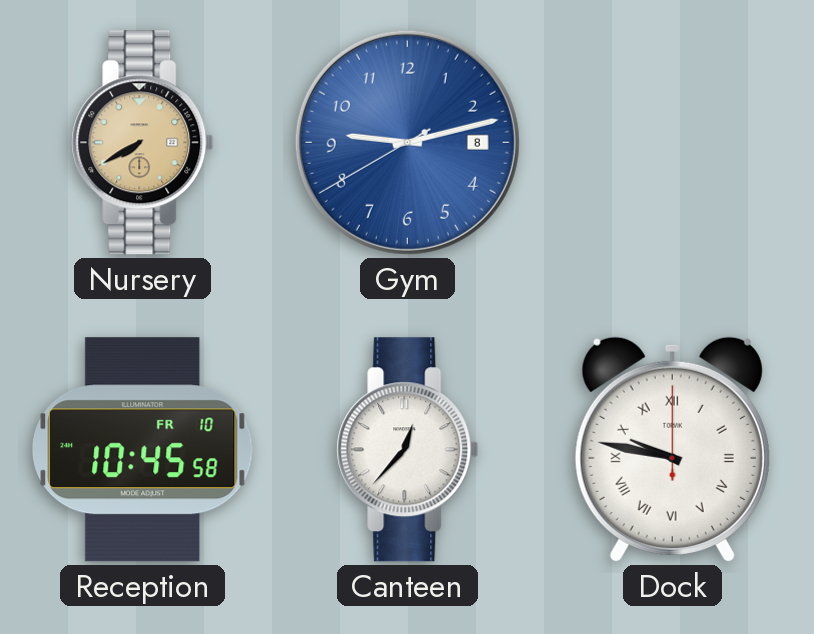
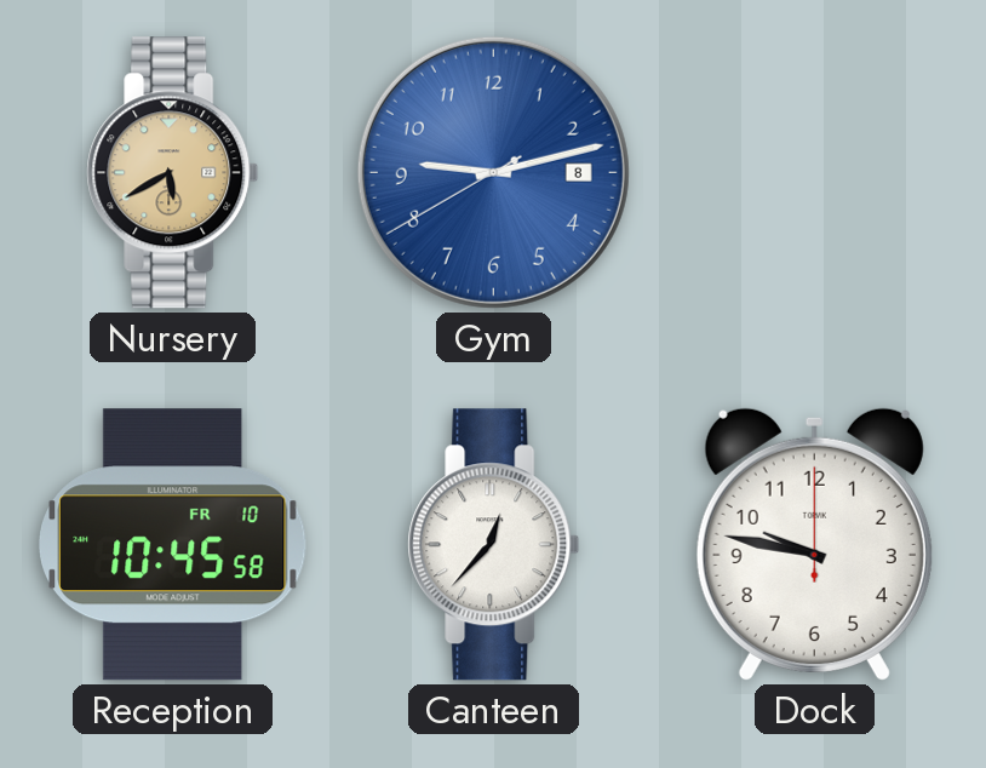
Nursery: 7:40 -> 5:40 (173, 173)
Dock numerals: Roman -> Arabic (814, 544)
